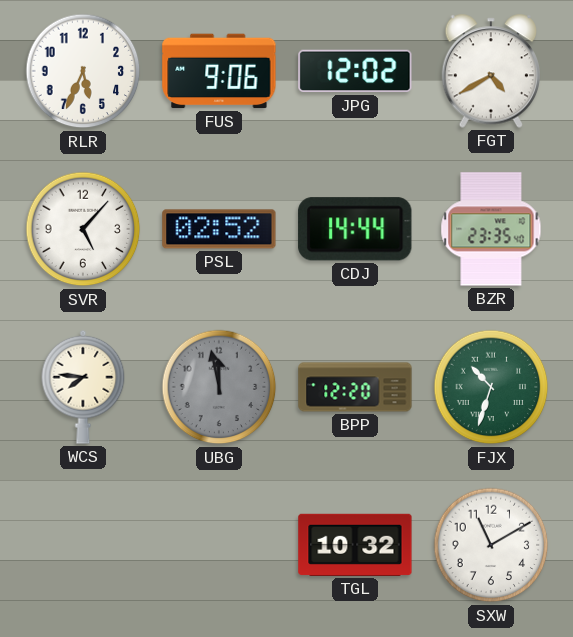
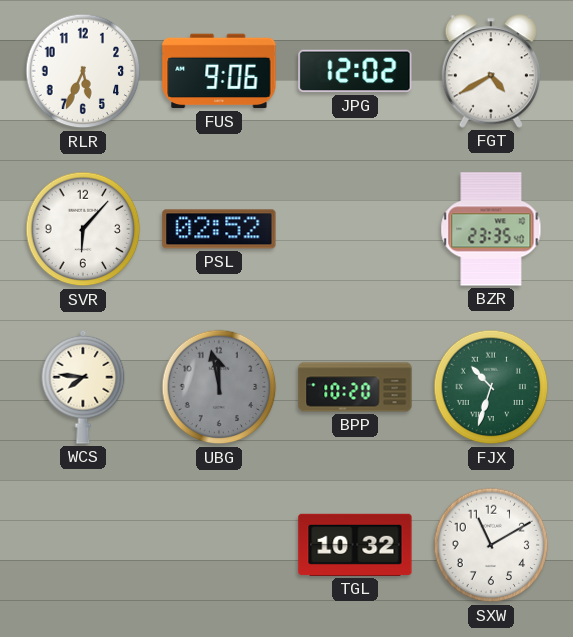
SVR: 5:07 -> 6:07 (83, 229)
CDJ: 14:44 -> none (355, 229)
BPP: 12:20 -> 10:20 (355, 387)
